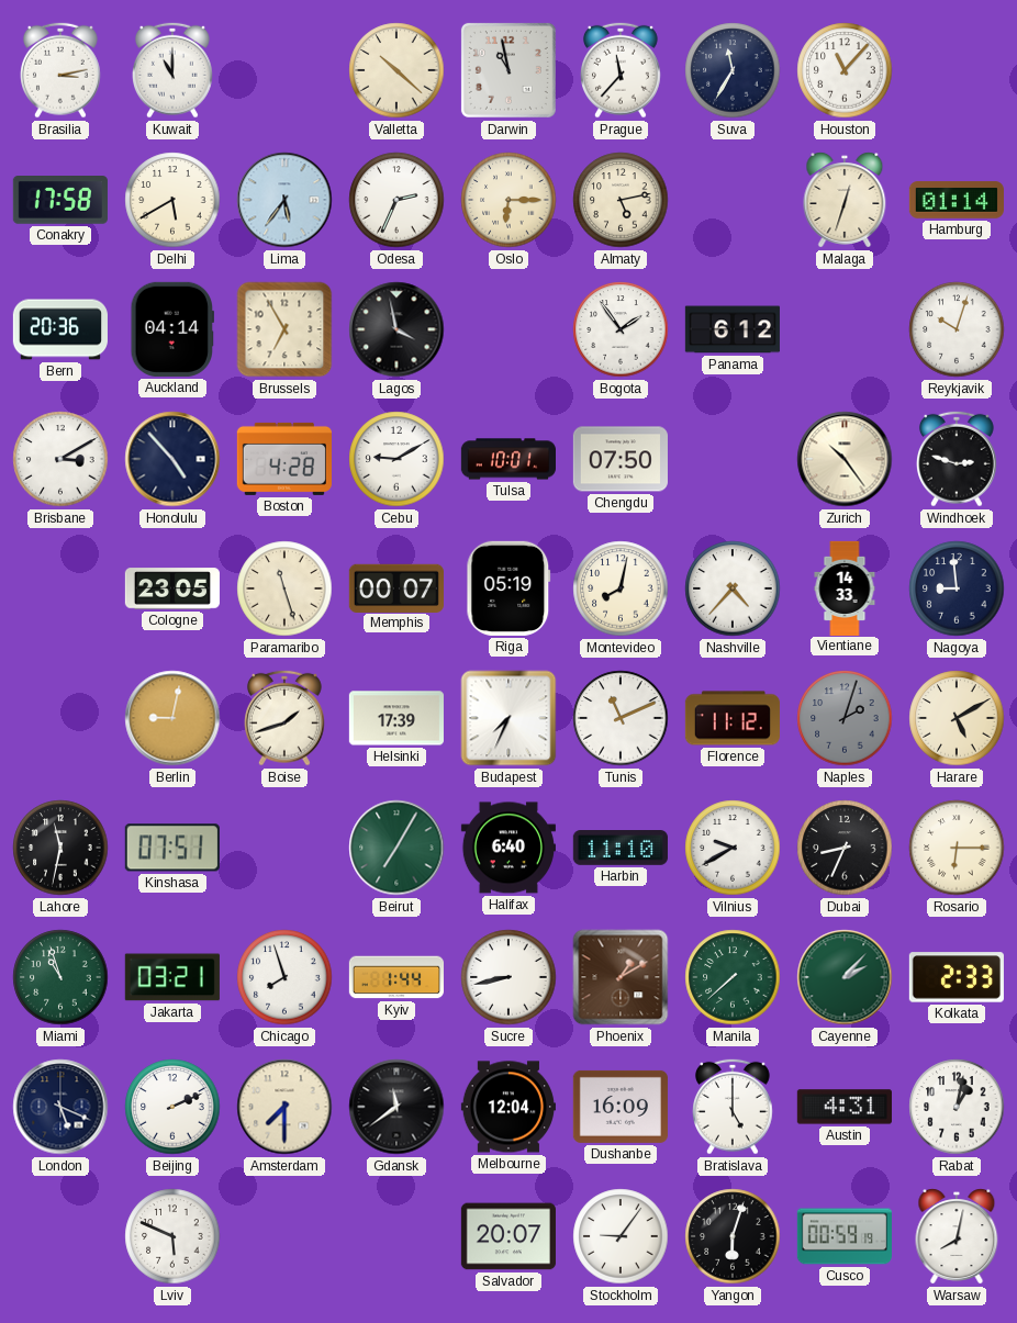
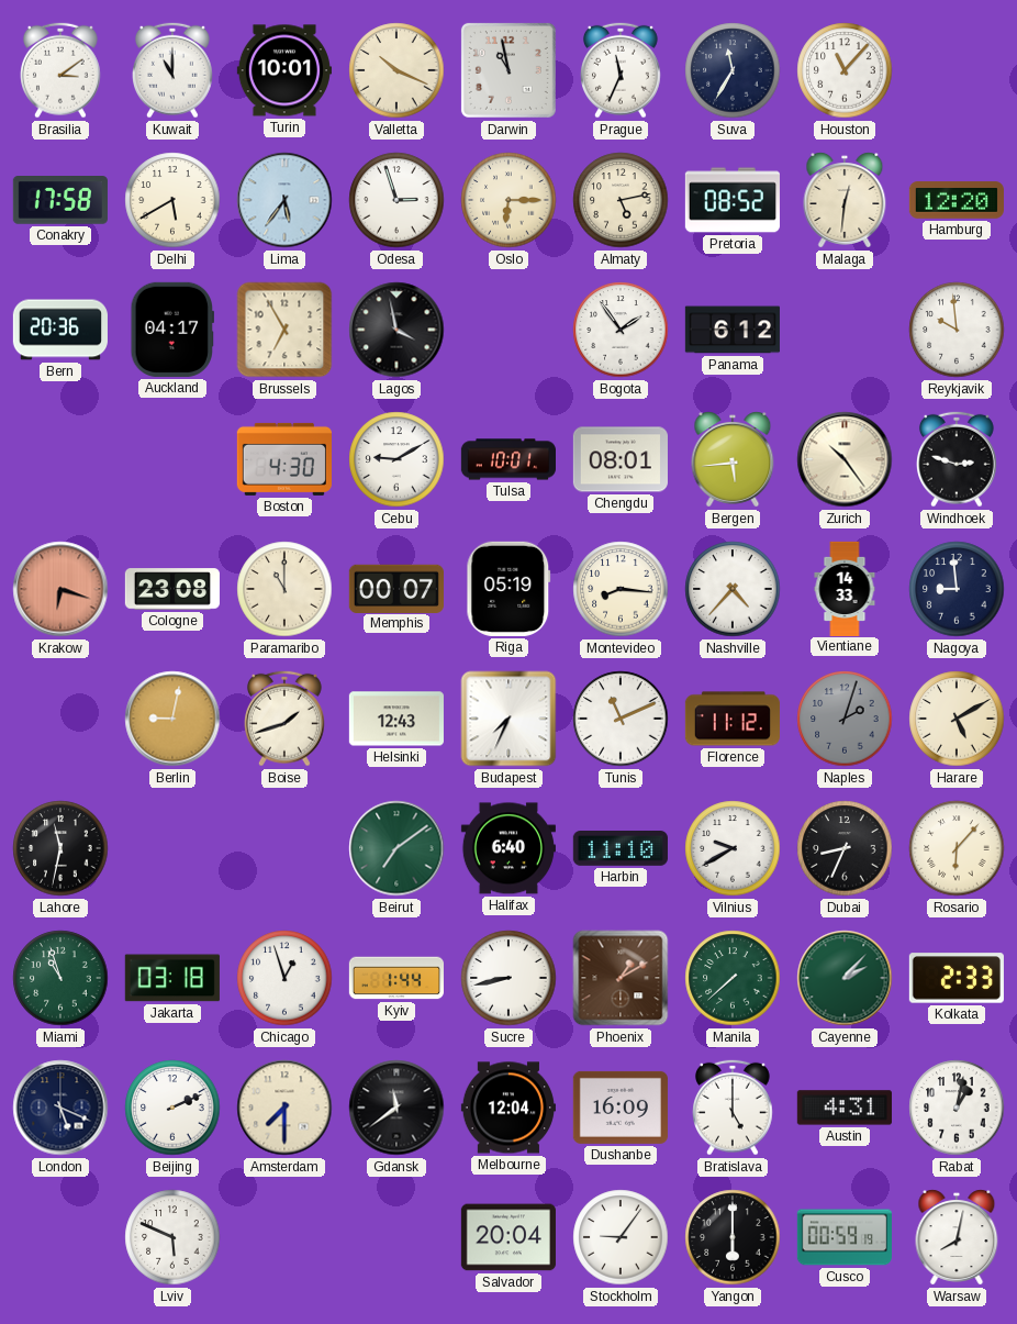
Brasilia: 3:13 -> 3:09 (62, 70)
Turin: none -> 10:01 (284, 70)
Valletta: 10:22 -> 10:19 (396, 70)
Prague: 11:37 -> 11:34 (622, 70)
Odesa: 2:34 -> 2:57 (396, 200)
Pretoria: none -> 08:52 (733, 200)
Malaga: 12:33 -> 12:31 (845, 200)
Hamburg: 01:14 -> 12:20 (957, 200)
Auckland: 04:14 -> 04:17 (171, 330)
Reykjavik: 10:03 -> 9:59 (957, 330)
Brisbane: 3:10 -> none (60, 459)
Honolulu: 4:53 -> none (172, 459)
Boston: 4:28 -> 4:30 (284, 459)
Chengdu: 07:50 -> 08:01 (621, 459)
Bergen: none -> 5:44 (733, 459)
Krakow: none -> 6:18 (60, 589)
Cologne: 23:05 -> 23:08 (171, 589)
Paramaribo: 11:27 -> 11:00 (284, 589)
Montevideo: 8:02 -> 8:16 (621, 589)
Helsinki: 17:39 -> 12:43 (396, 719)
Kinshasa: 07:51 -> none (172, 848)
Beirut: 7:05 -> 7:09 (396, 848)
Rosario: 6:15 -> 6:07 (957, 848)
Jakarta: 03:21 -> 03:18 (172, 978)
Chicago: 7:57 -> 12:57 (284, 978)
Salvador: 20:07 -> 20:04 (509, 1237)
Yangon: 6:03 -> 6:00 (733, 1237)
